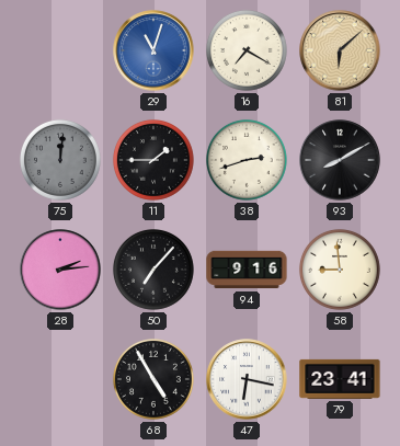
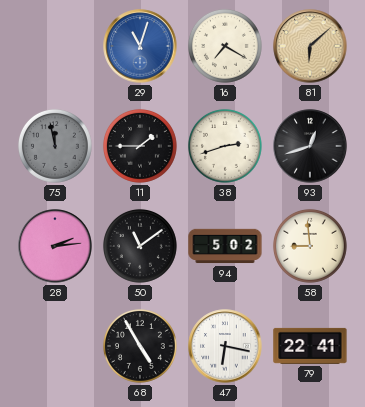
75: 12:01 -> 11:58 (55, 146)
93: 8:10 -> 12:42 (310, 146)
50: 7:07 -> 11:09 (140, 246)
94: 9:16 -> 5:02 (225, 246)
79: 23:41 -> 22:41 (310, 346)
